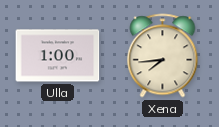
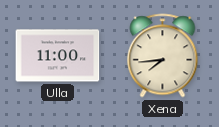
Ulla: 1:00 -> 11:00 (58, 56)
